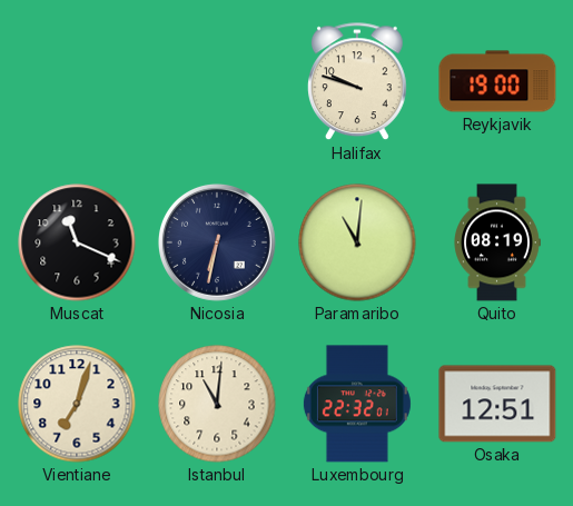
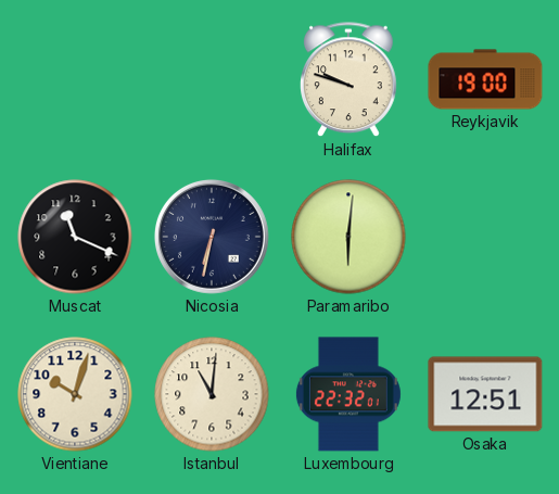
Paramaribo: 11:01 -> 6:01 (348, 237)
Quito: 08:19 -> none (497, 242)
Vientiane: 7:03 -> 10:03 (75, 394)
